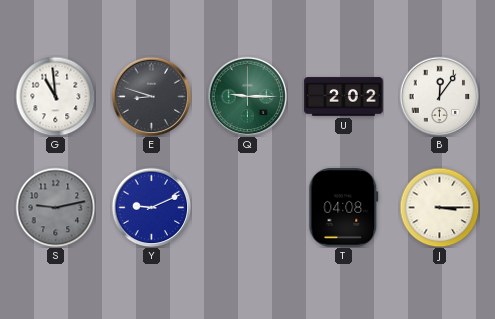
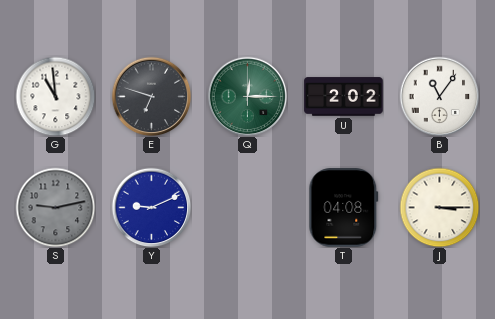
E: 8:48 -> 6:48 (151, 96)
Q: 9:15 -> 12:15 (247, 96)
B: 12:06 -> 11:06 (439, 96)
